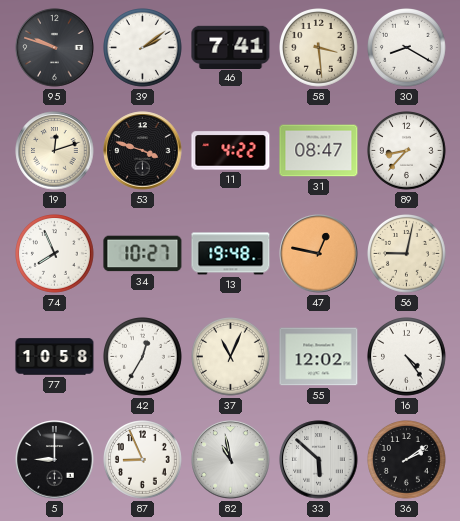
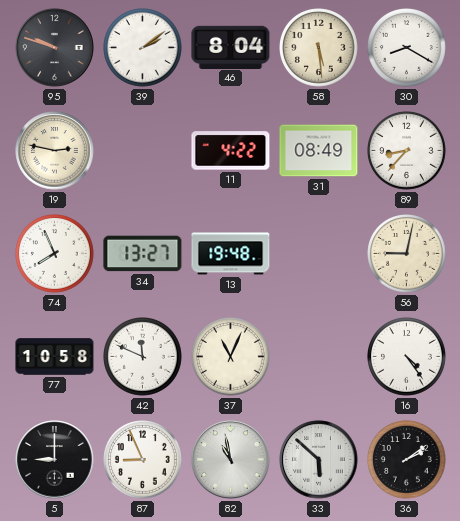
46: 7:41 -> 8:04 (231, 47)
58: 3:29 -> 5:29 (319, 48)
19: 12:12 -> 2:47 (55, 151)
53: 3:48 -> none (143, 151)
31: 08:47 -> 08:49 (319, 151)
34: 10:27 -> 13:27 (143, 254)
47: 12:47 -> none (319, 254)
42: 12:35 -> 11:49 (143, 357)
55: 12:02 -> none (319, 357)
